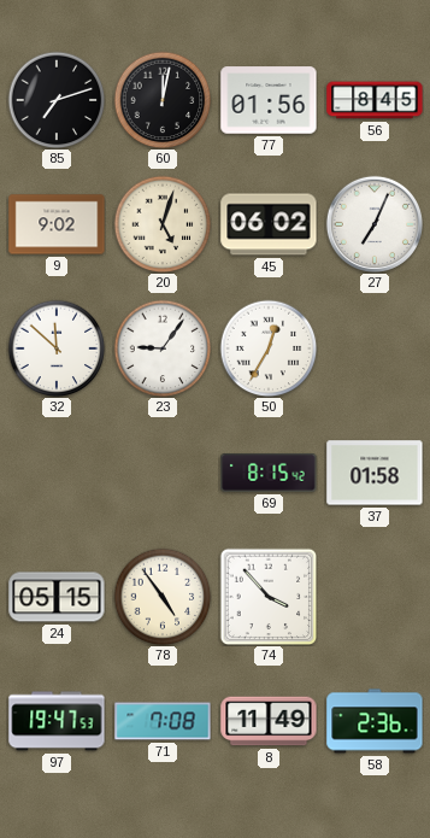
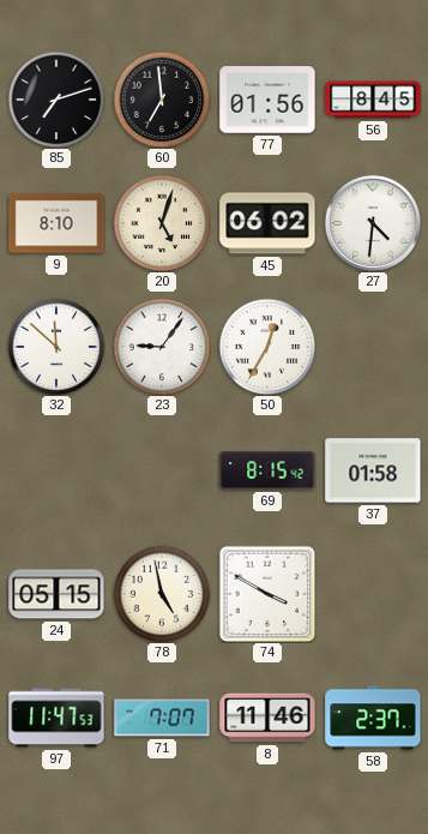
60: 12:02 -> 6:59 (162, 100)
9: 9:02 -> 8:10 (56, 223)
27: 7:04 -> 4:31 (373, 223)
78: 4:54 -> 4:58 (162, 594)
74: 3:53 -> 3:50 (267, 594)
97: 19:47 -> 11:47 (56, 718)
71: 7:08 -> 7:07 (162, 718)
8: 11:49 -> 11:46 (267, 718)
58: 2:36 -> 2:37 (373, 718)
